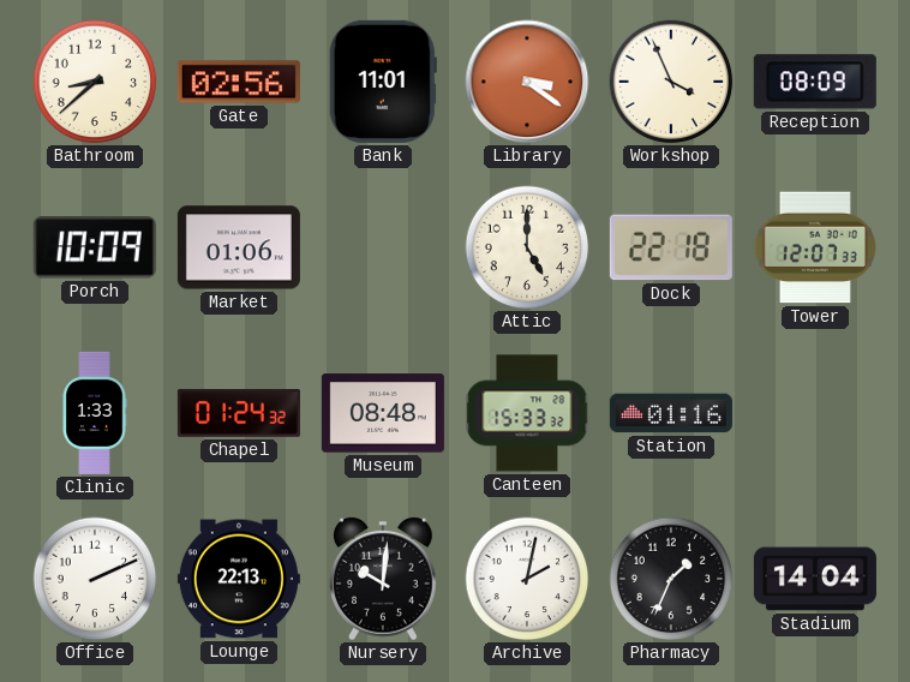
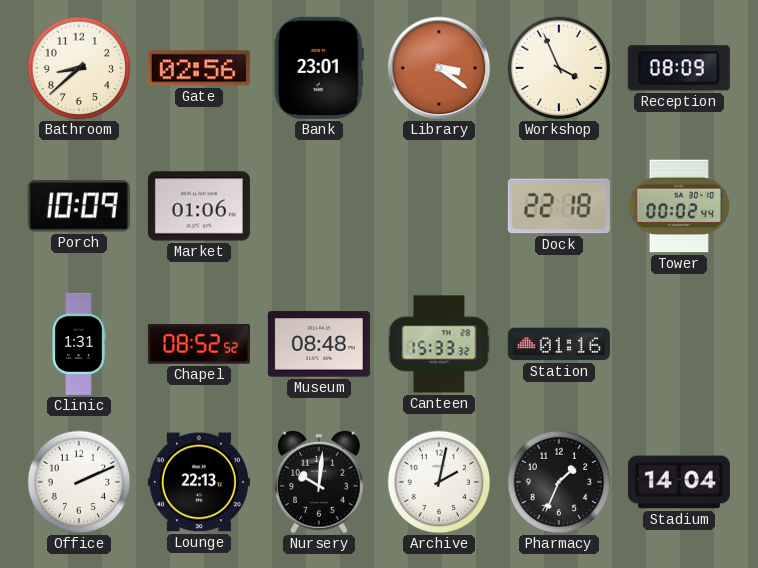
Bank: 11:01 -> 23:01 (319, 68)
Attic: 5:00 -> none (527, 247)
Tower: 12:07 -> 00:02 (678, 206)
Clinic: 1:33 -> 1:31 (79, 344)
Chapel: 01:24 -> 08:52 (199, 344)
